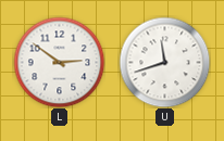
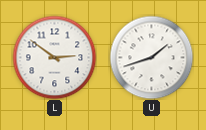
U: 11:42 -> 1:42 (151, 57)
